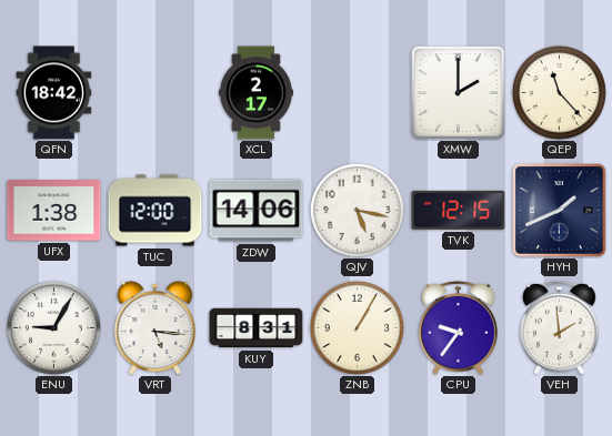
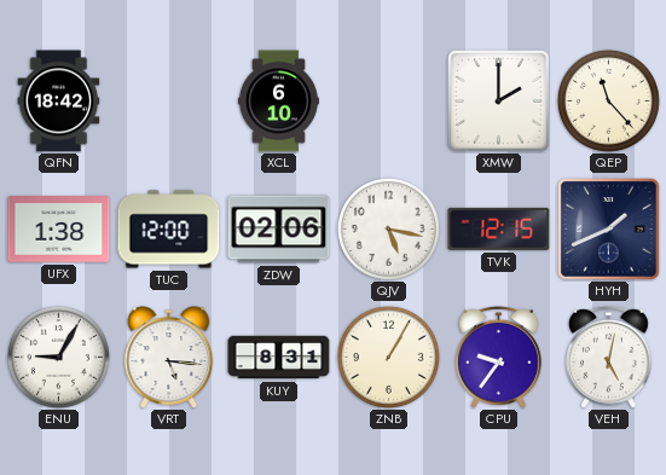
XCL: 2:17 -> 6:10 (278, 102)
ZDW: 14:06 -> 02:06 (279, 230)
VEH: 1:59 -> 5:02 (609, 357)
